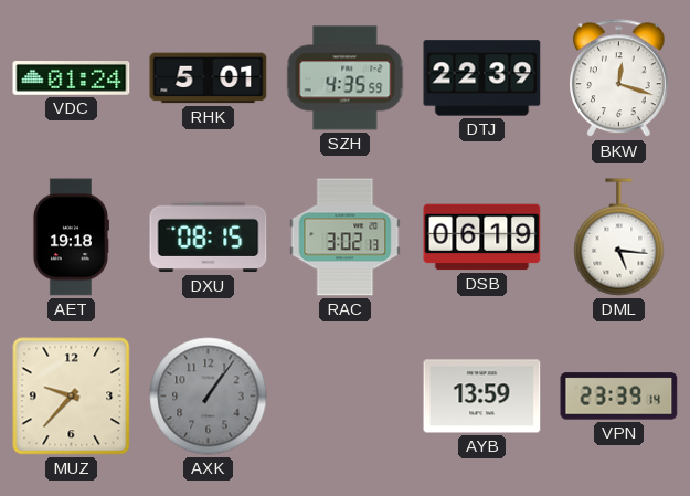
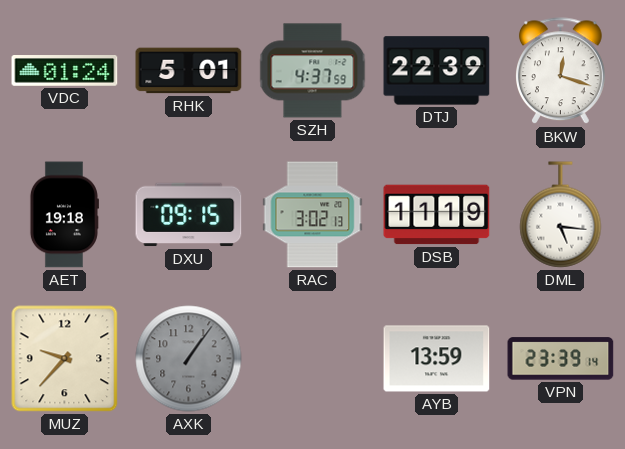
SZH: 4:35 -> 4:37 (313, 71)
DXU: 08:15 -> 09:15 (189, 215)
DSB: 06:19 -> 11:19 (437, 215)
